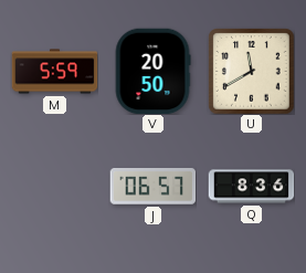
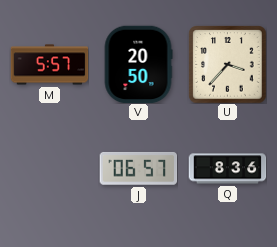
M: 5:59 -> 5:57 (49, 65)
U: 11:40 -> 3:37 (227, 64)
